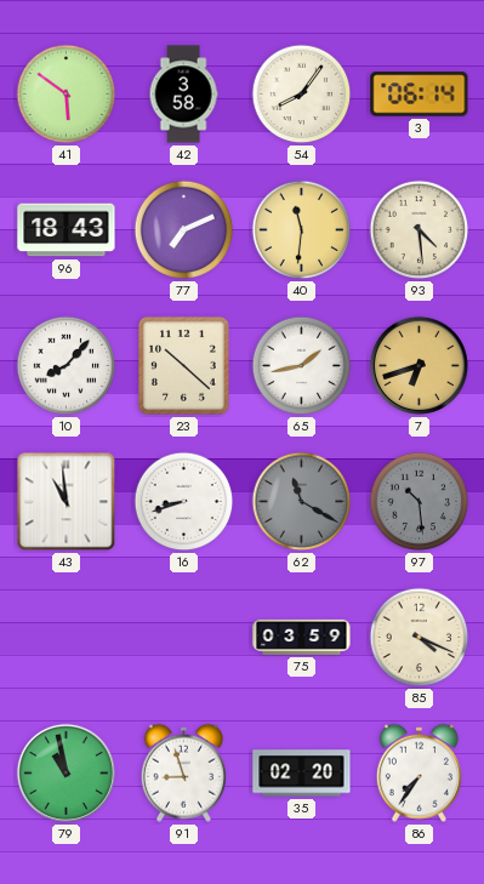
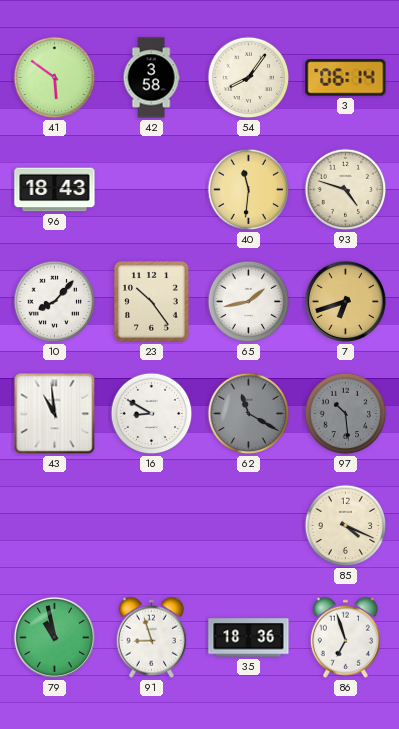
77: 7:11 -> none (184, 230)
93: 4:29 -> 4:48 (346, 190)
23: 10:22 -> 10:24 (151, 302)
16: 8:42 -> 8:50 (152, 414)
75: 03:59 -> none (302, 637)
35: 02:20 -> 18:36 (249, 638)
86: 7:36 -> 6:57 (345, 637)
